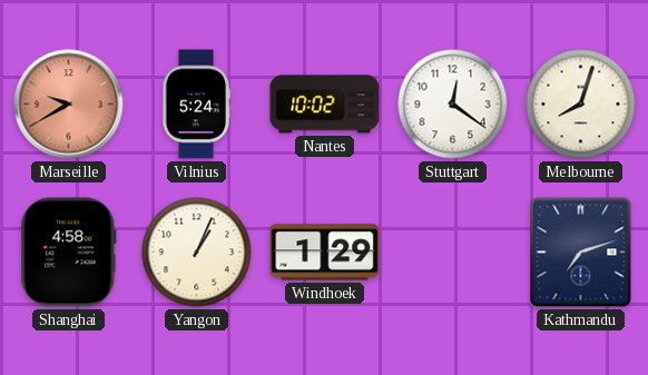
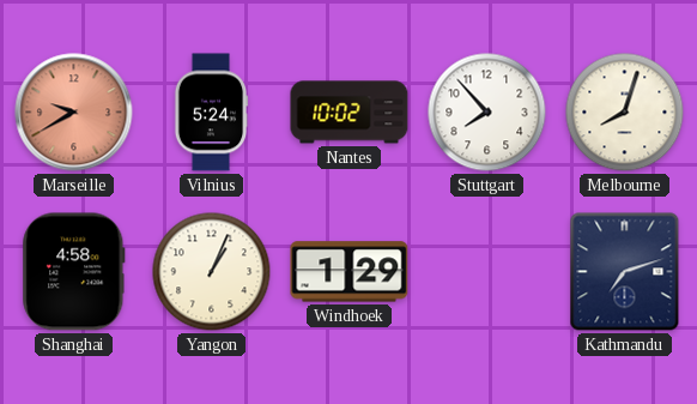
Stuttgart: 12:21 -> 7:53 (487, 113)
